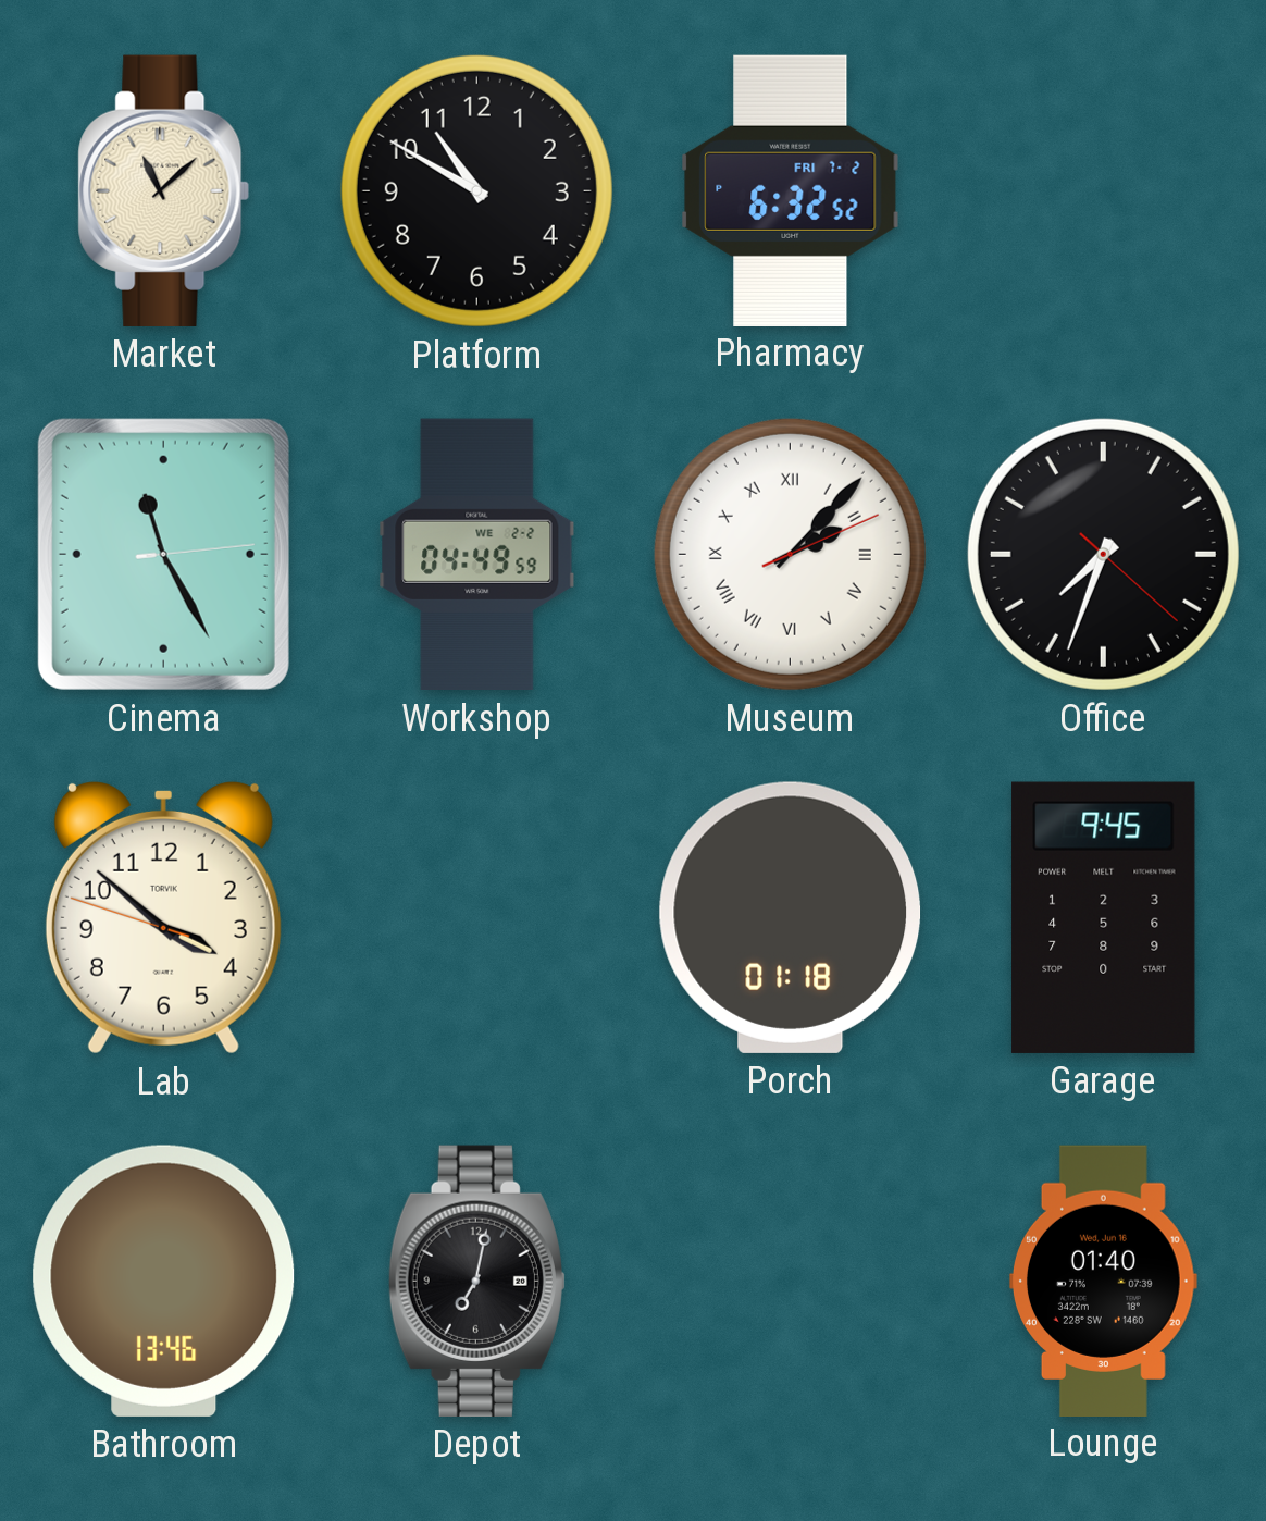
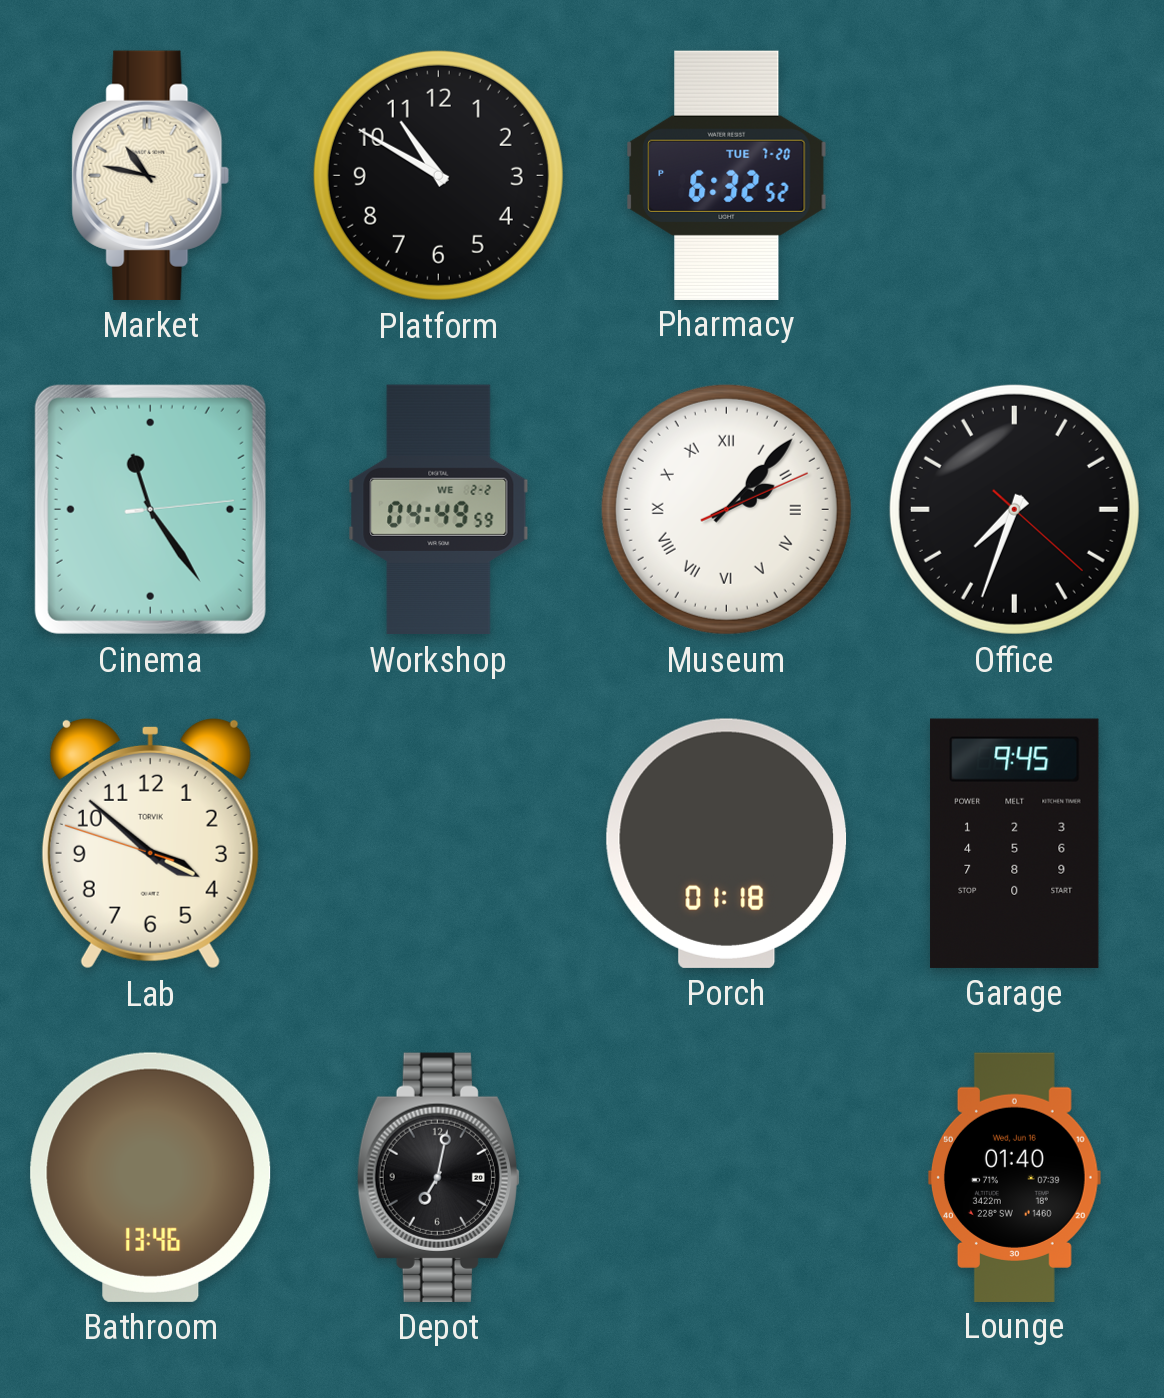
Market: 11:08 -> 10:47 (151, 175)
Pharmacy date: FRI 7-2 -> TUE 7-20 (727, 175)
Cinema: 11:25 -> 11:24 (150, 509)
